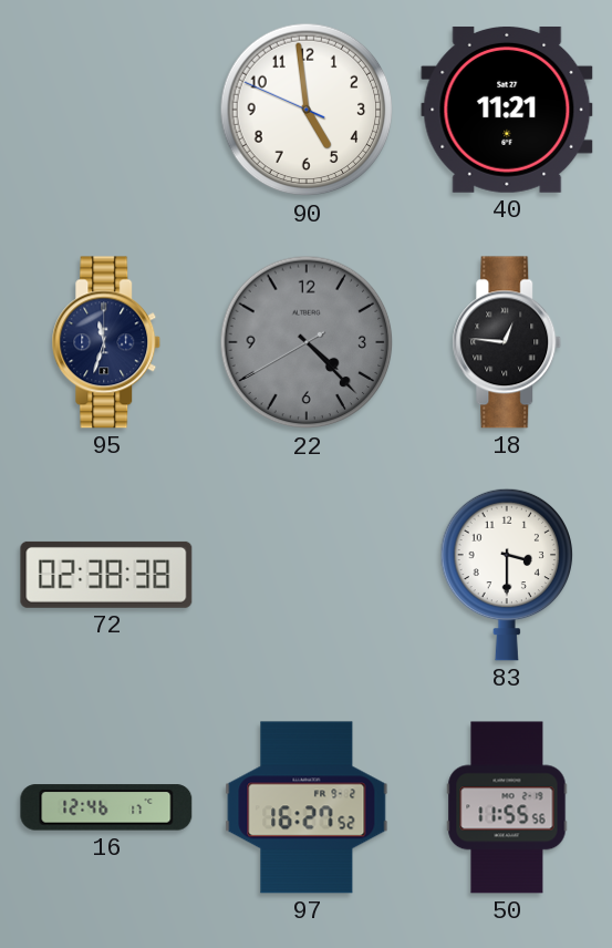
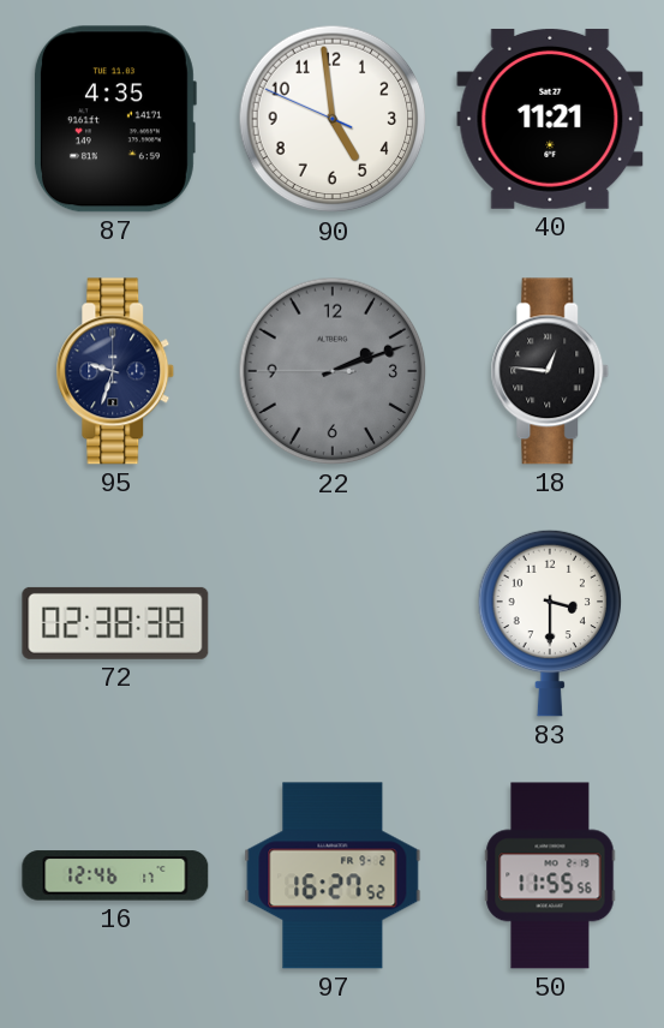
87: none -> 4:35 (114, 119)
95: 11:33 -> 9:33 (115, 371)
22: 4:22 -> 2:11 (333, 371)
